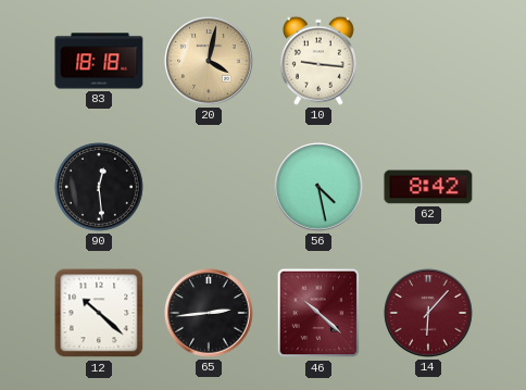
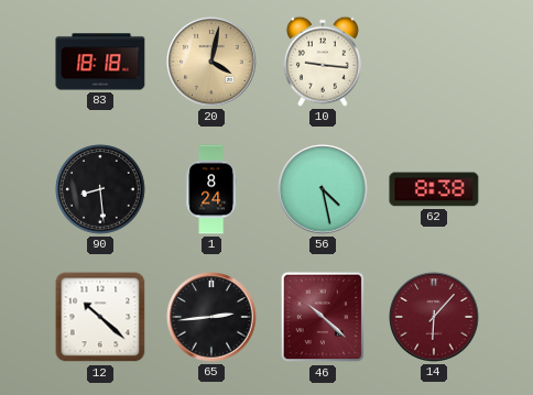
90: 12:29 -> 8:29 (101, 190)
1: none -> 8:24 (210, 189)
62: 8:42 -> 8:38 (434, 189)
